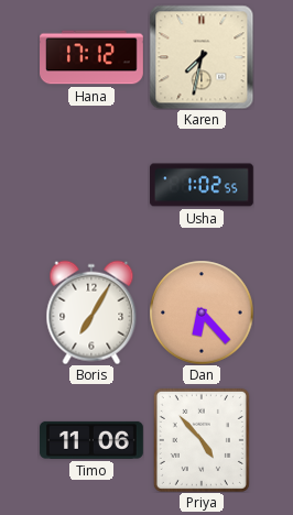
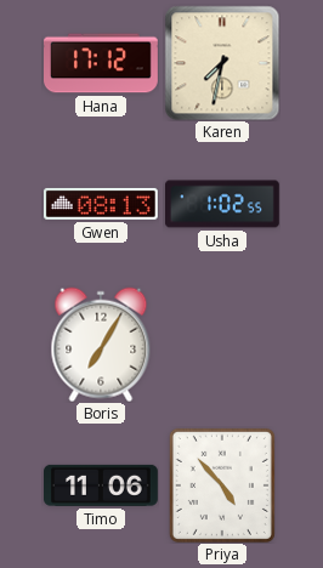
Gwen: none -> 08:13 (101, 204)
Dan: 6:23 -> none (202, 313)
